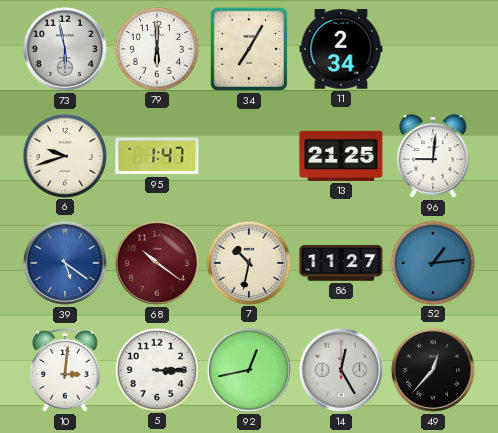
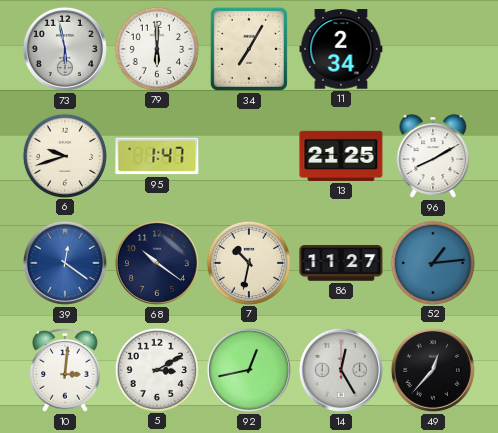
96: 9:01 -> 8:10 (433, 156)
39: 5:21 -> 12:21 (65, 263)
68 dial: burgundy -> navy (157, 263)
5: 3:15 -> 3:10 (156, 369)
